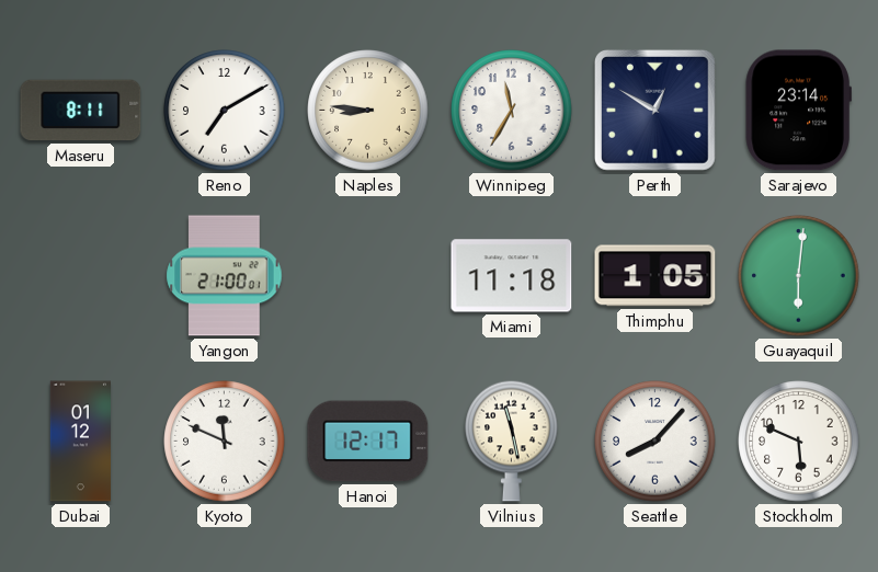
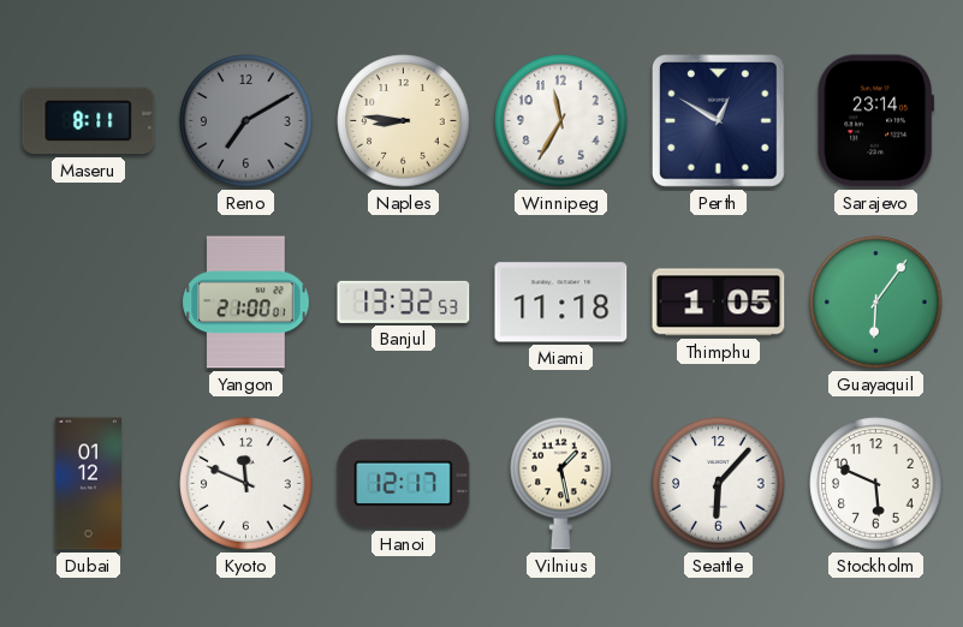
Reno dial: white -> grey (246, 121)
Banjul: none -> 13:32 (404, 301)
Guayaquil: 6:01 -> 6:06 (876, 303)
Vilnius: 11:28 -> 1:28 (561, 483)
Seattle: 8:07 -> 6:07 (719, 484)
